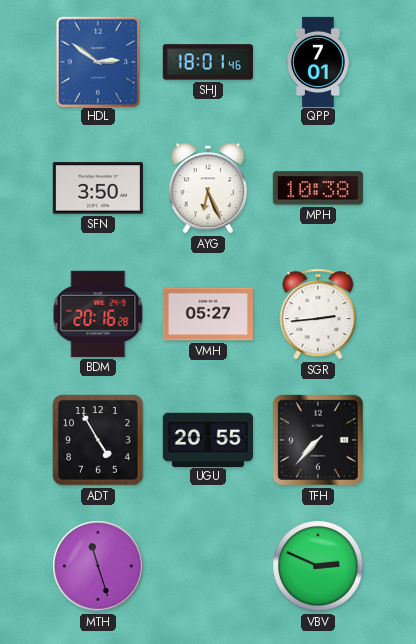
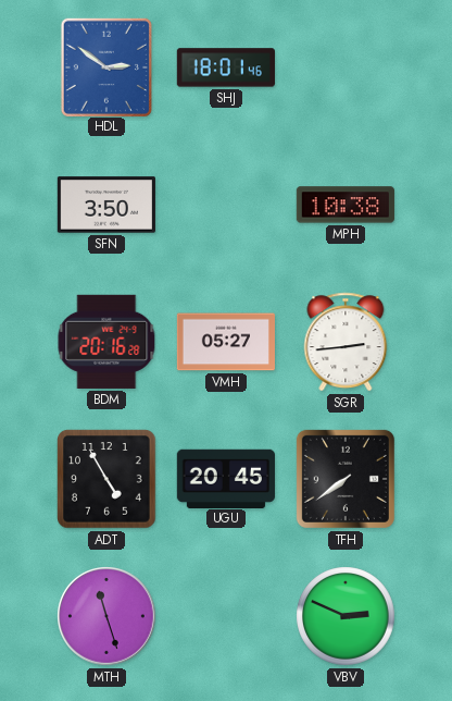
QPP: 7:01 -> none (319, 61)
AYG: 6:26 -> none (208, 188)
UGU: 20:55 -> 20:45 (226, 478)
TFH: 7:37 -> 7:39 (346, 479)
